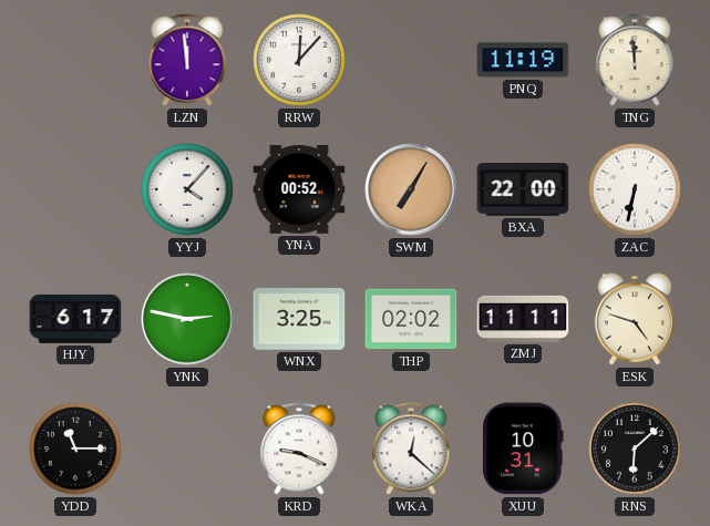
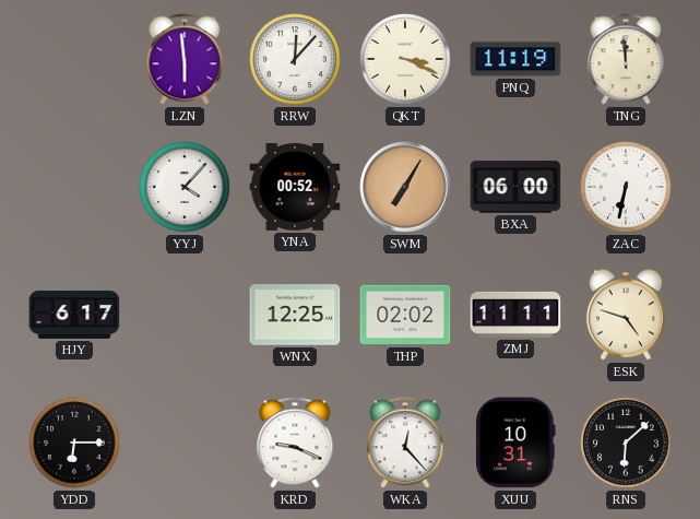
LZN: 11:59 -> 5:59 (185, 59)
QKT: none -> 3:19 (405, 59)
BXA: 22:00 -> 06:00 (515, 187)
YNK: 2:47 -> none (187, 319)
WNX: 3:25 -> 12:25 (295, 315)
YDD: 11:15 -> 6:15 (74, 443)
WKA: 12:22 -> 12:23 (405, 443)
